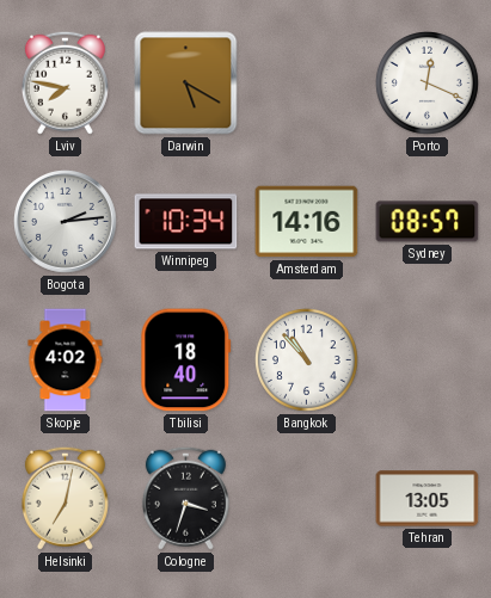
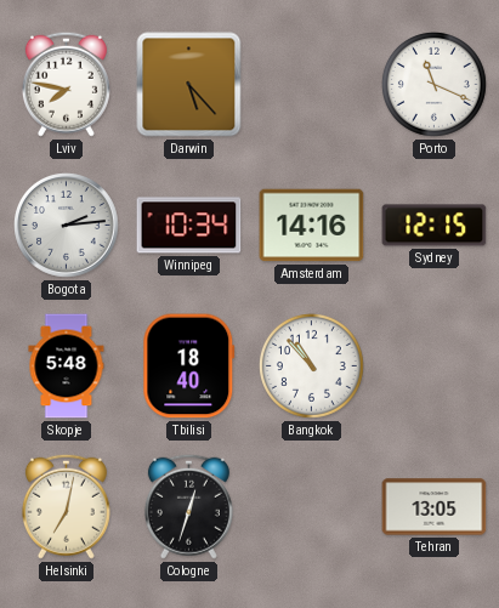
Darwin: 5:20 -> 5:23 (189, 85)
Porto: 12:19 -> 11:19 (433, 84)
Sydney: 08:57 -> 12:15 (435, 226)
Skopje: 4:02 -> 5:48 (67, 366)
Cologne: 3:33 -> 12:33 (188, 506)
